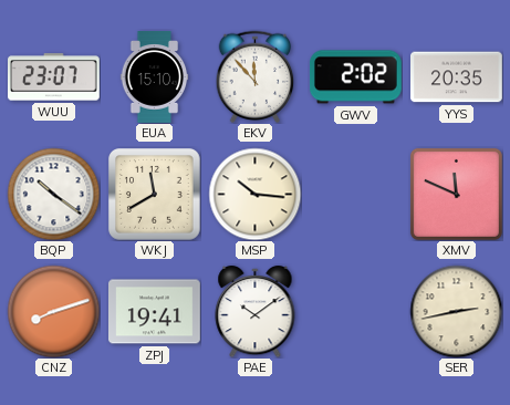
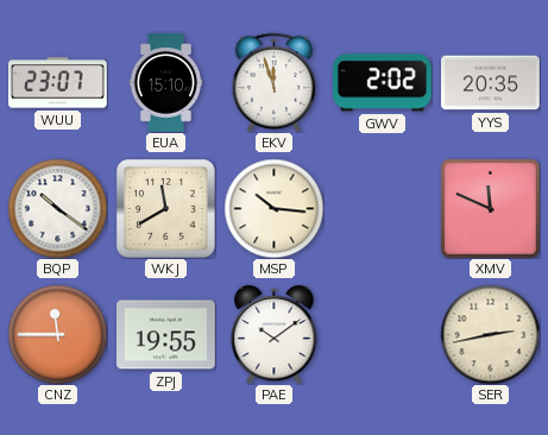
EKV: 11:53 -> 11:57 (275, 82)
CNZ: 8:12 -> 11:45 (57, 334)
ZPJ: 19:41 -> 19:55 (166, 335)
